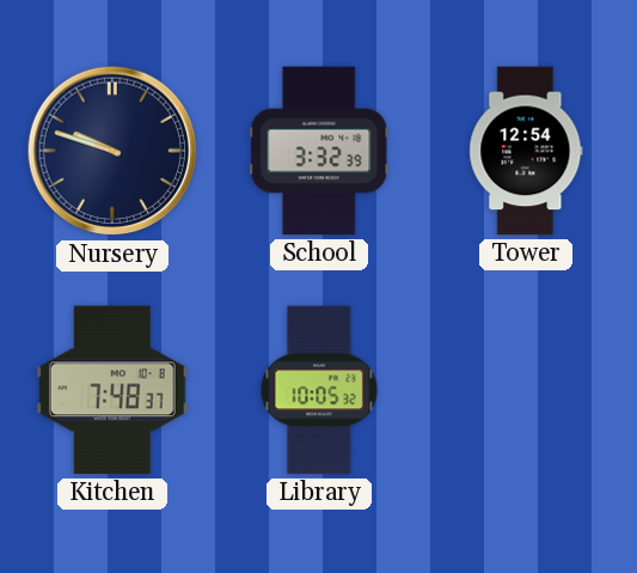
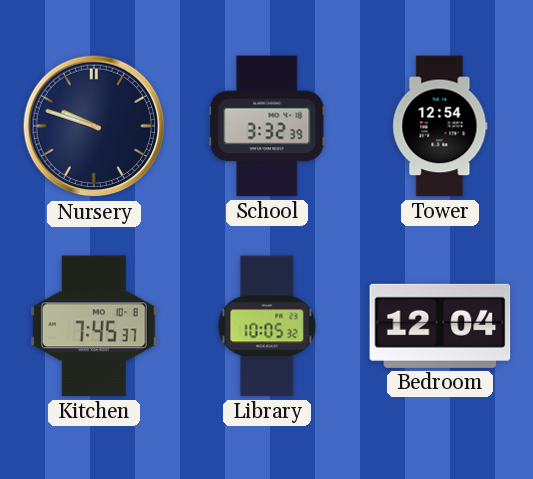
Kitchen: 7:48 -> 7:45 (95, 326)
Bedroom: none -> 12:04 (440, 326)
